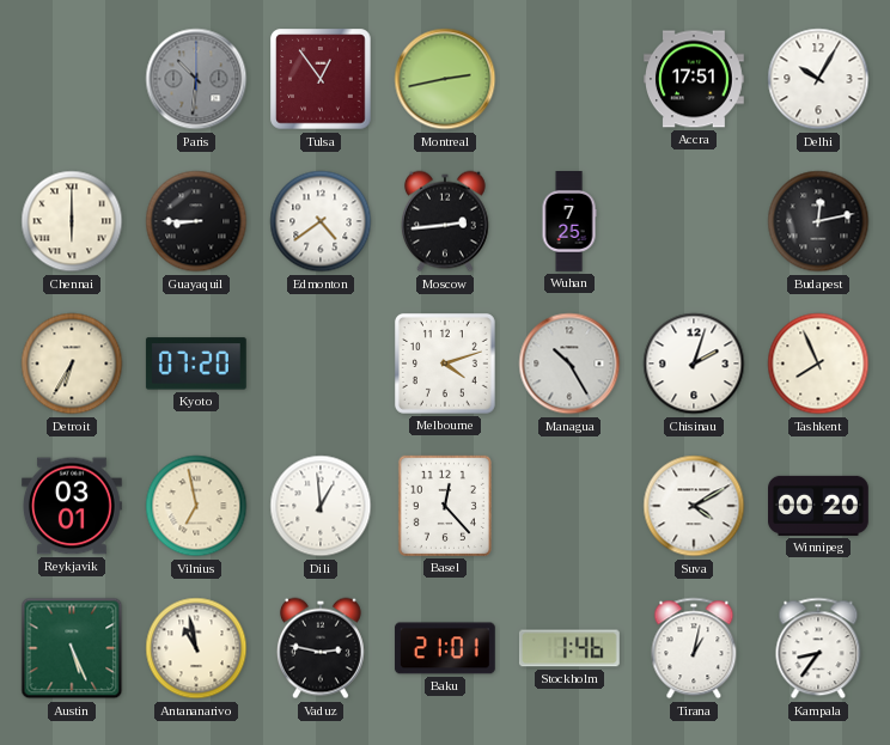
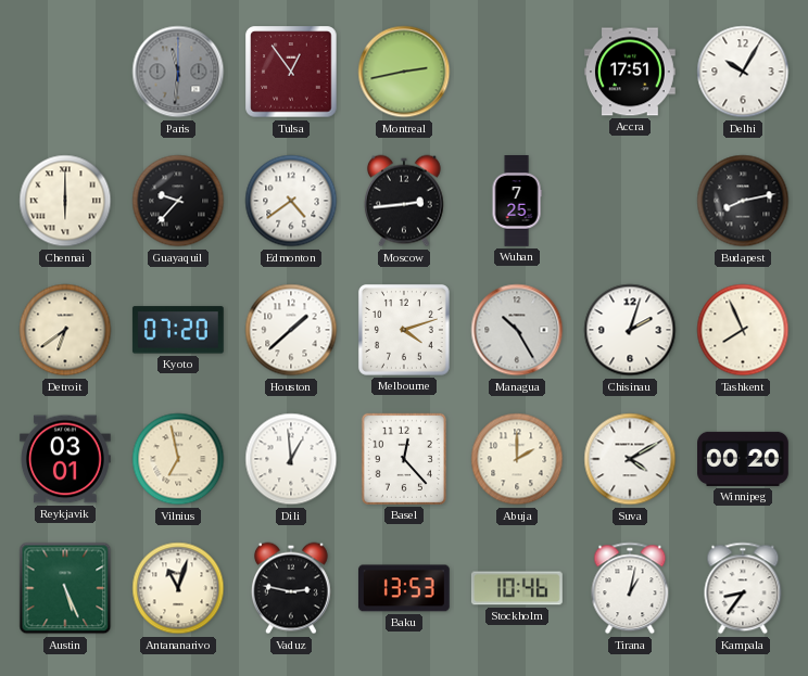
Paris: 10:31 -> 11:31 (178, 72)
Guayaquil: 8:45 -> 9:37 (178, 201)
Budapest: 12:13 -> 8:13 (743, 201)
Detroit: 6:35 -> 6:39 (65, 330)
Houston: none -> 1:38 (291, 330)
Abuja: none -> 2:00 (517, 459)
Antananarivo: 10:58 -> 11:03 (178, 588)
Baku: 21:01 -> 13:53 (404, 588)
Stockholm: 1:46 -> 10:46 (517, 588)
